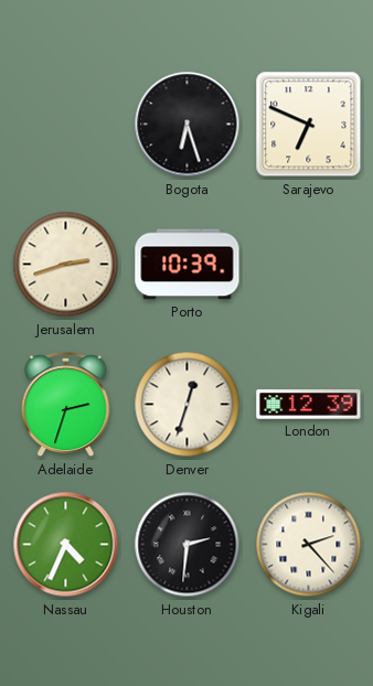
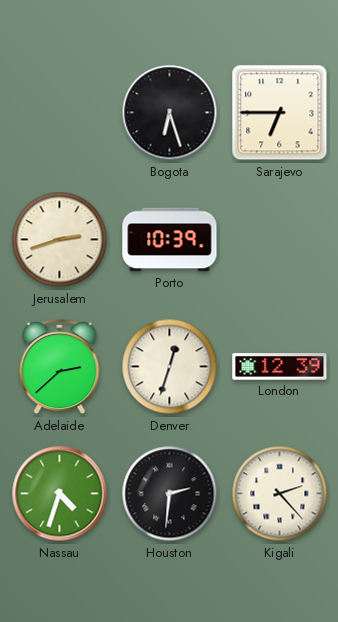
Sarajevo: 6:49 -> 6:45 (280, 113)
Adelaide: 2:33 -> 2:38 (60, 368)
Nassau: 4:34 -> 4:33 (60, 494)
